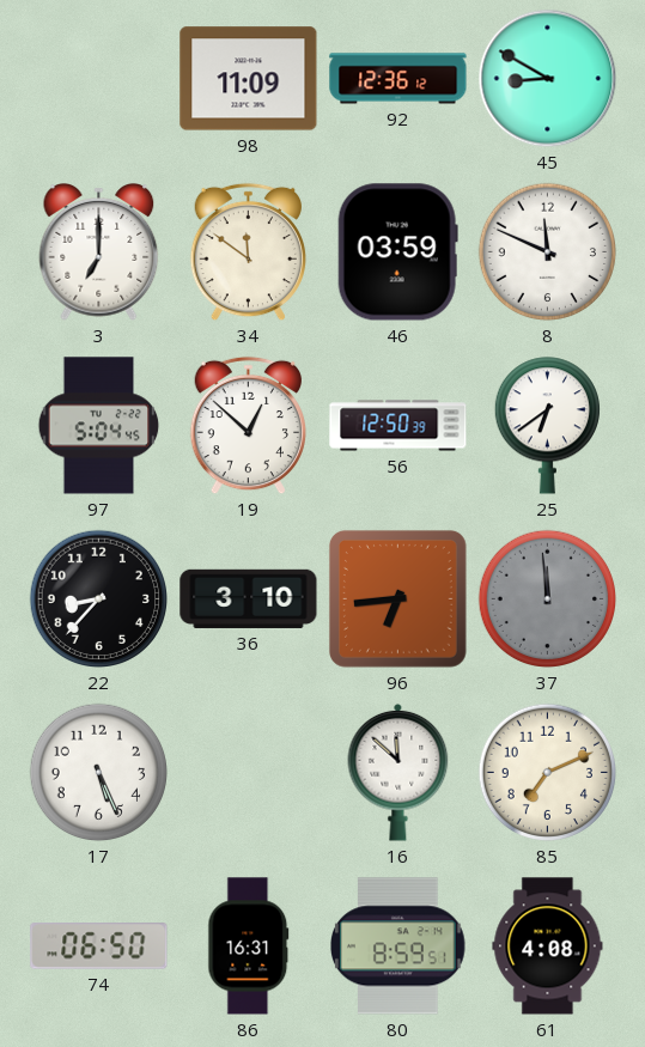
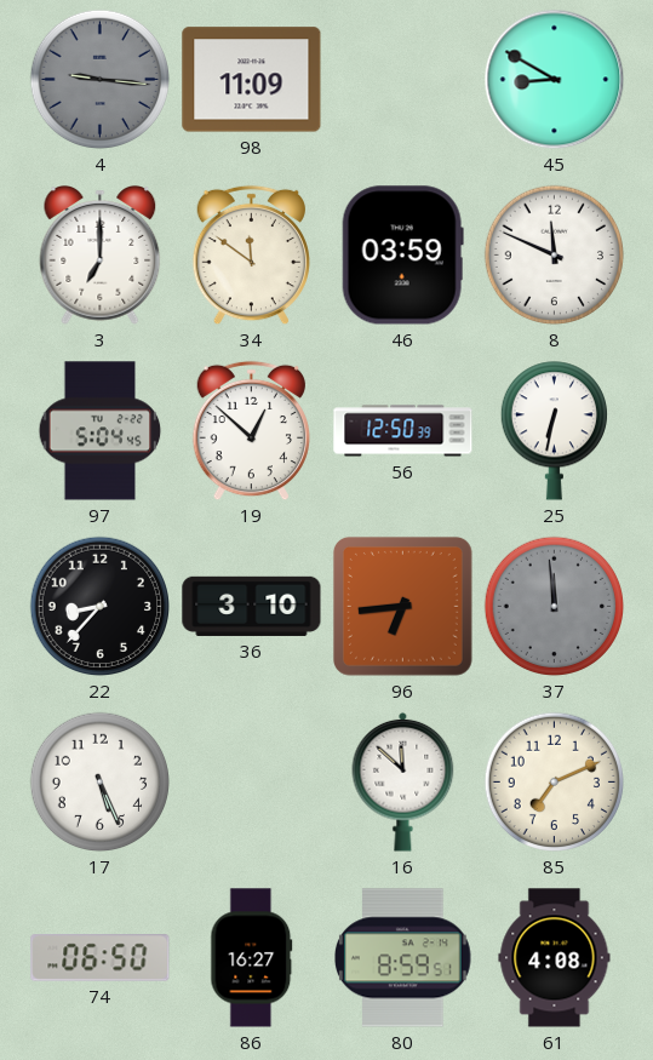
4: none -> 9:16 (101, 80)
92: 12:36 -> none (398, 79)
25: 6:39 -> 6:32 (554, 431)
86: 16:31 -> 16:27 (252, 958)
